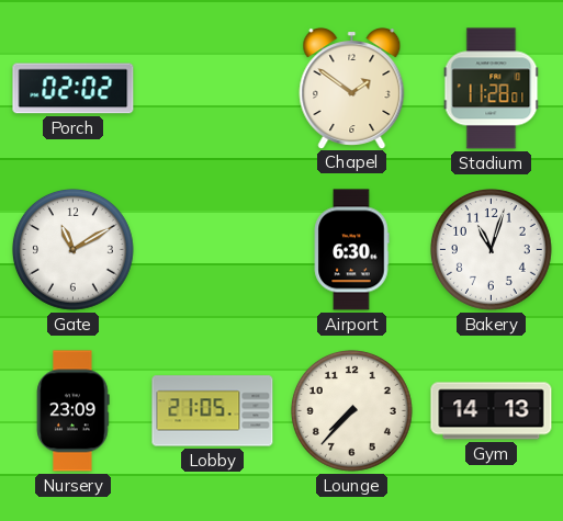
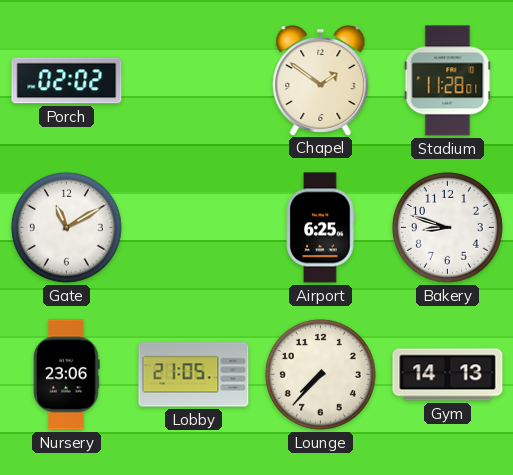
Airport: 6:30 -> 6:25 (320, 228)
Bakery: 11:03 -> 8:48 (447, 227)
Nursery: 23:09 -> 23:06 (67, 375)
